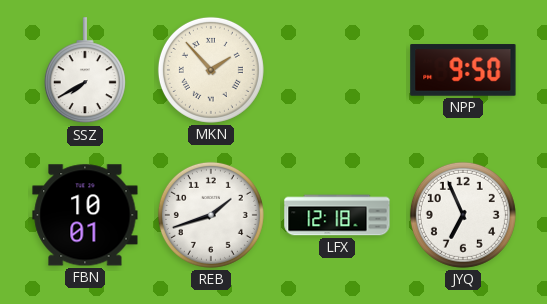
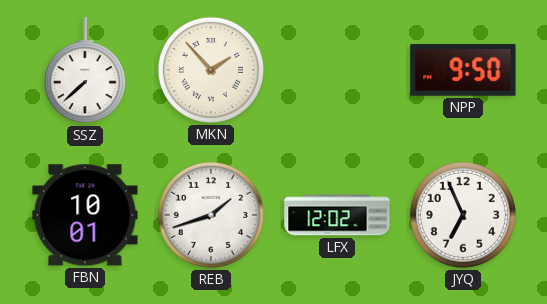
SSZ: 7:40 -> 7:38 (85, 71)
LFX: 12:18 -> 12:02 (337, 215)
